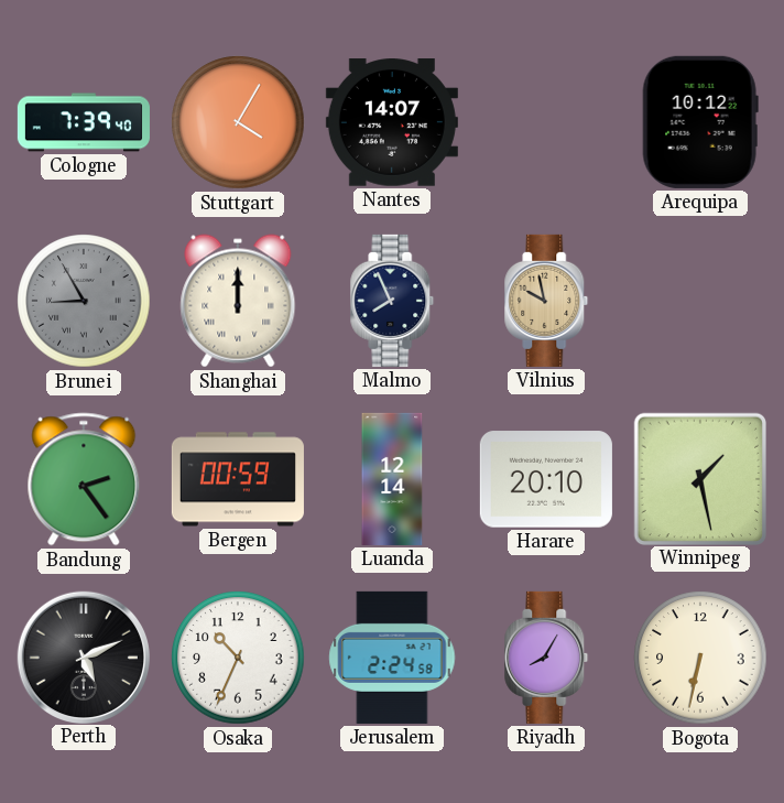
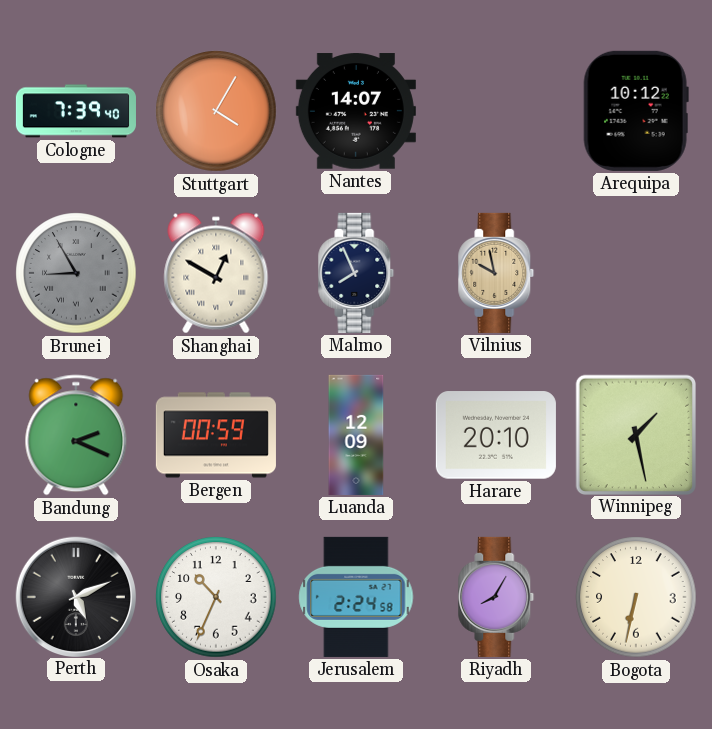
Shanghai: 12:00 -> 12:50 (216, 273)
Bandung: 2:24 -> 2:19 (76, 435)
Luanda: 12:14 -> 12:09 (356, 435)
